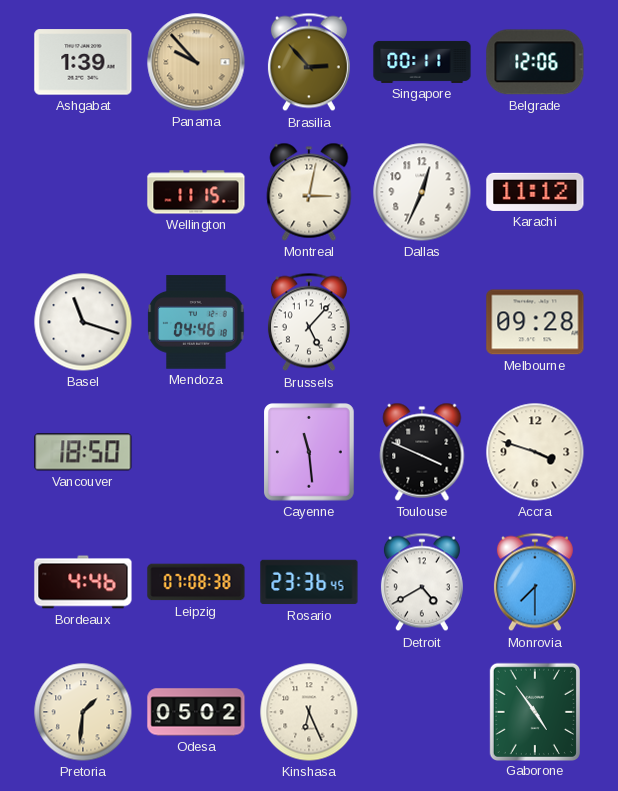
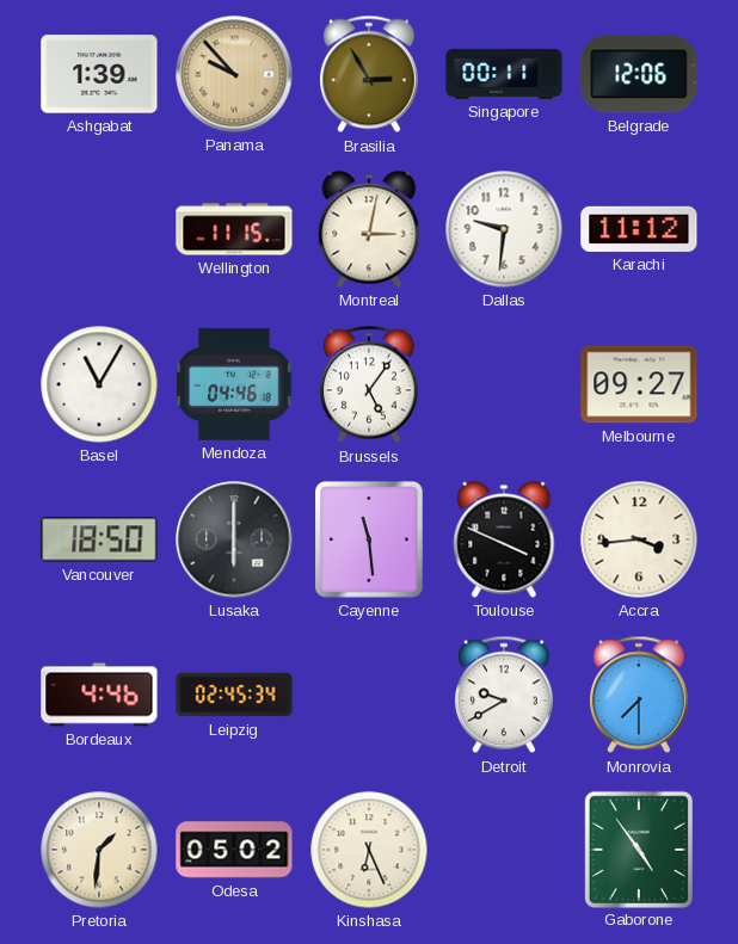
Brasilia: 2:53 -> 2:55 (369, 74)
Dallas: 12:34 -> 9:31 (504, 229)
Basel: 11:18 -> 11:05 (99, 384)
Brussels: 5:07 -> 5:06 (369, 384)
Melbourne: 09:28 -> 09:27 (639, 384)
Lusaka: none -> 6:00 (234, 539)
Accra: 3:48 -> 3:44 (639, 539)
Leipzig: 07:08 -> 02:45 (234, 695)
Rosario: 23:36 -> none (309, 582)
Detroit: 4:40 -> 9:40 (504, 695)
